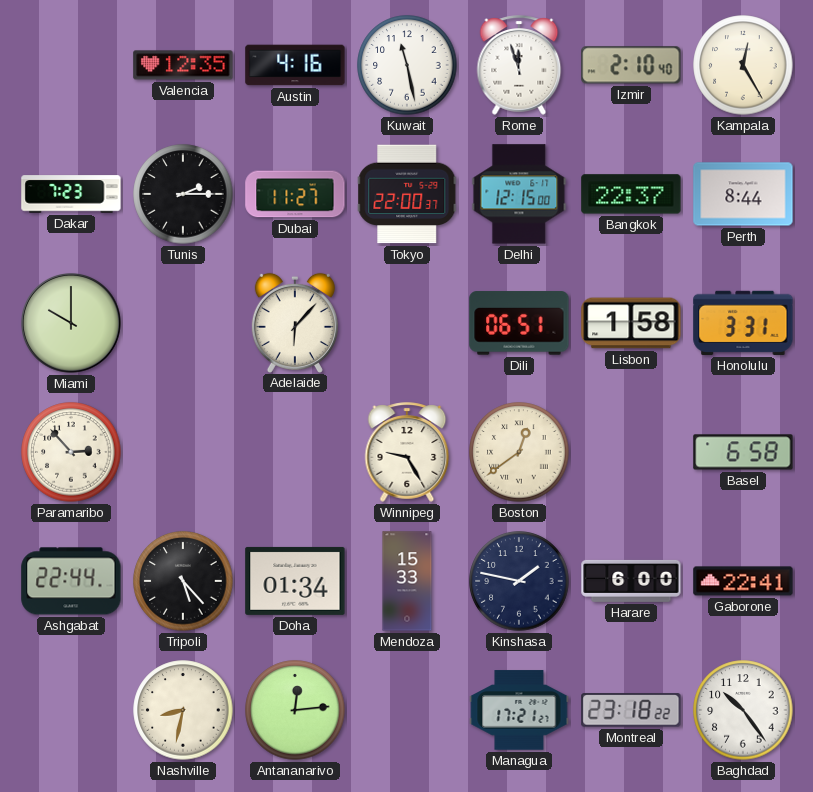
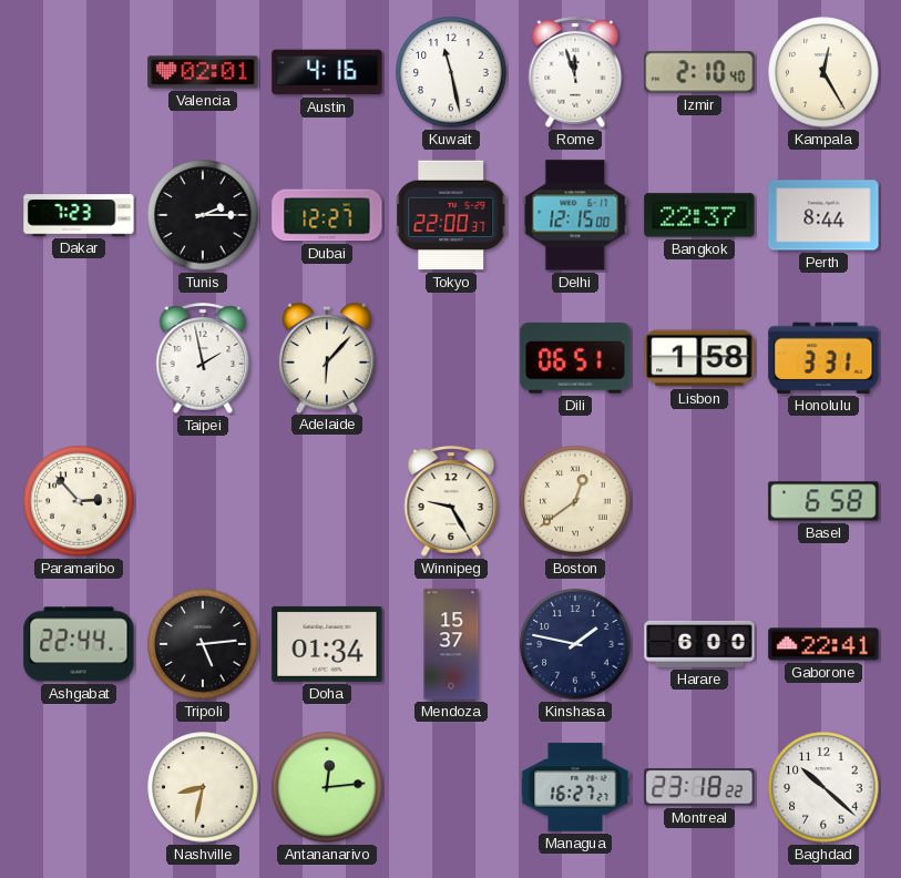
Valencia: 12:35 -> 02:01 (203, 72)
Dubai: 11:27 -> 12:27 (327, 215)
Miami: 10:00 -> none (72, 324)
Taipei: none -> 1:58 (203, 358)
Tripoli: 5:23 -> 5:14 (203, 644)
Mendoza: 15:33 -> 15:37 (451, 644)
Managua: 17:21 -> 16:27 (575, 787)
Baghdad: 10:24 -> 10:22 (823, 787)
